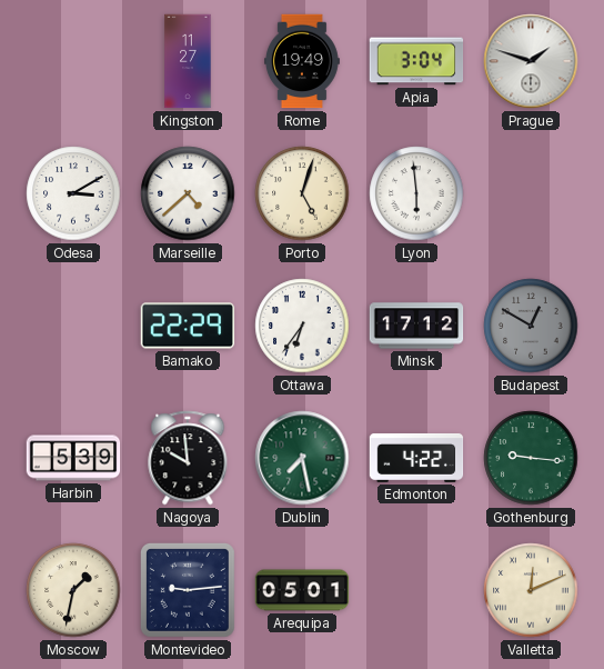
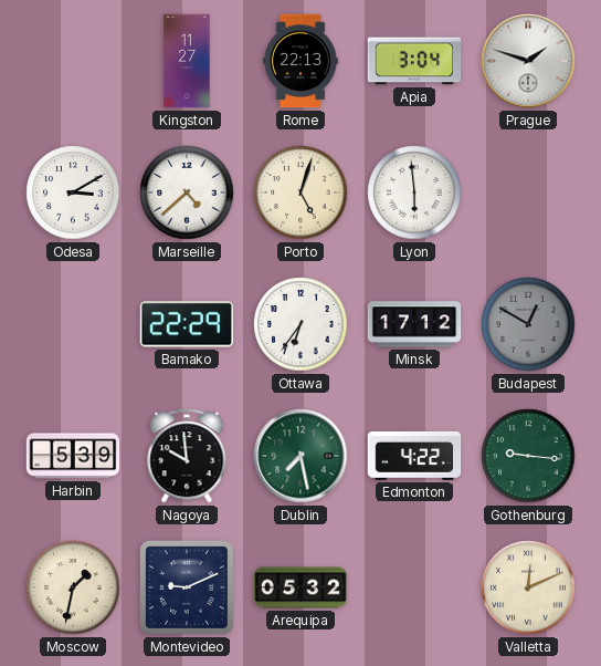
Rome: 19:49 -> 22:13 (300, 61)
Montevideo: 9:14 -> 9:11 (187, 587)
Arequipa: 05:01 -> 05:32 (300, 587)
